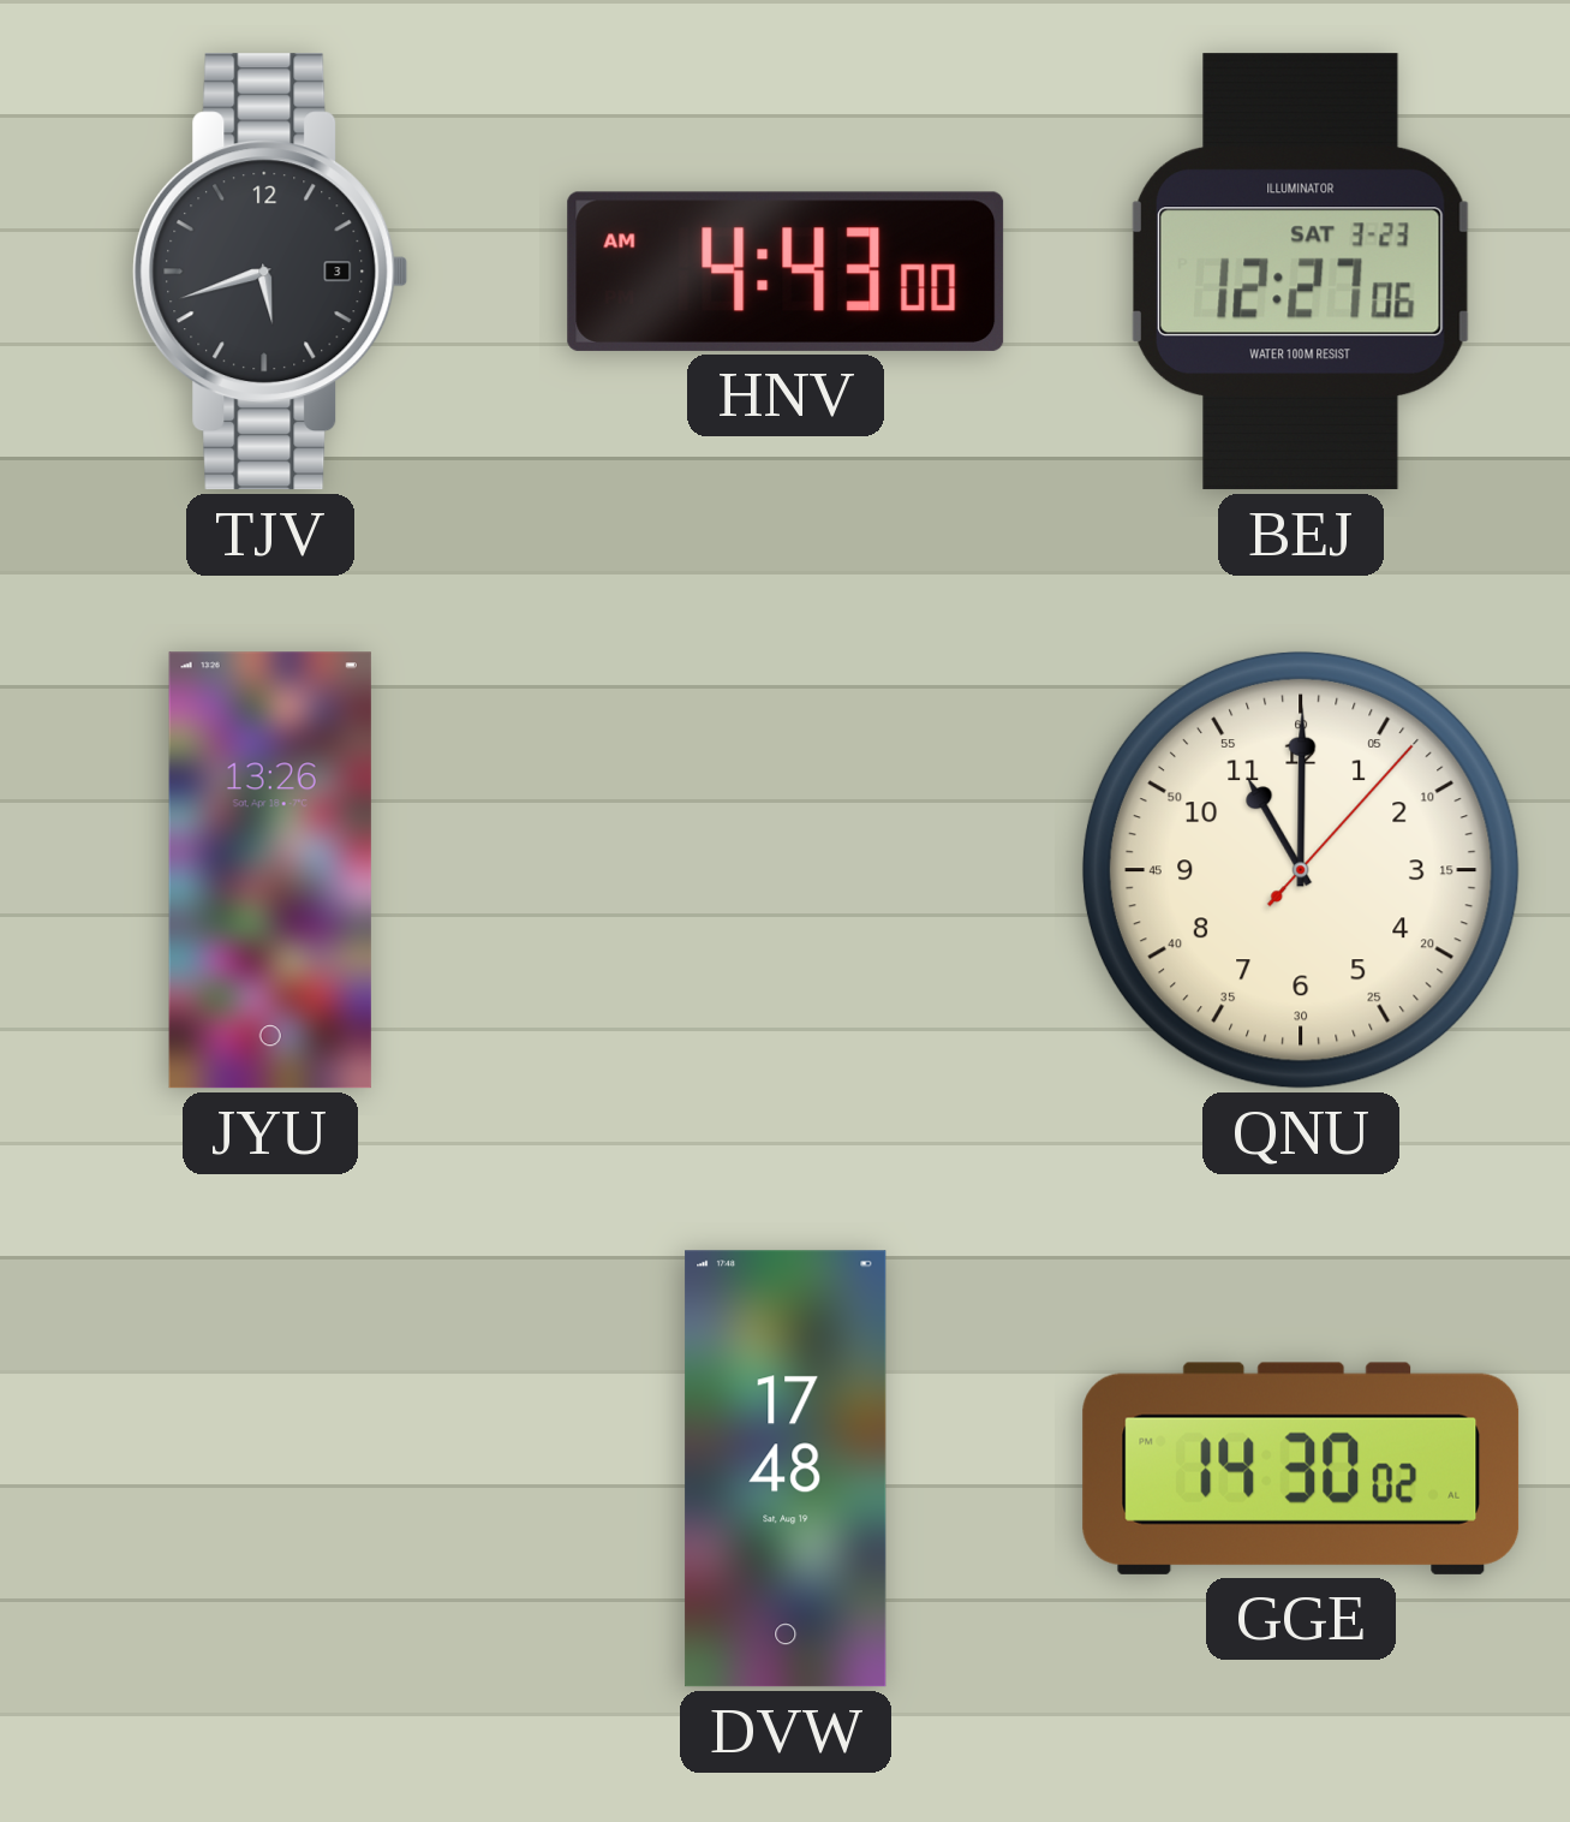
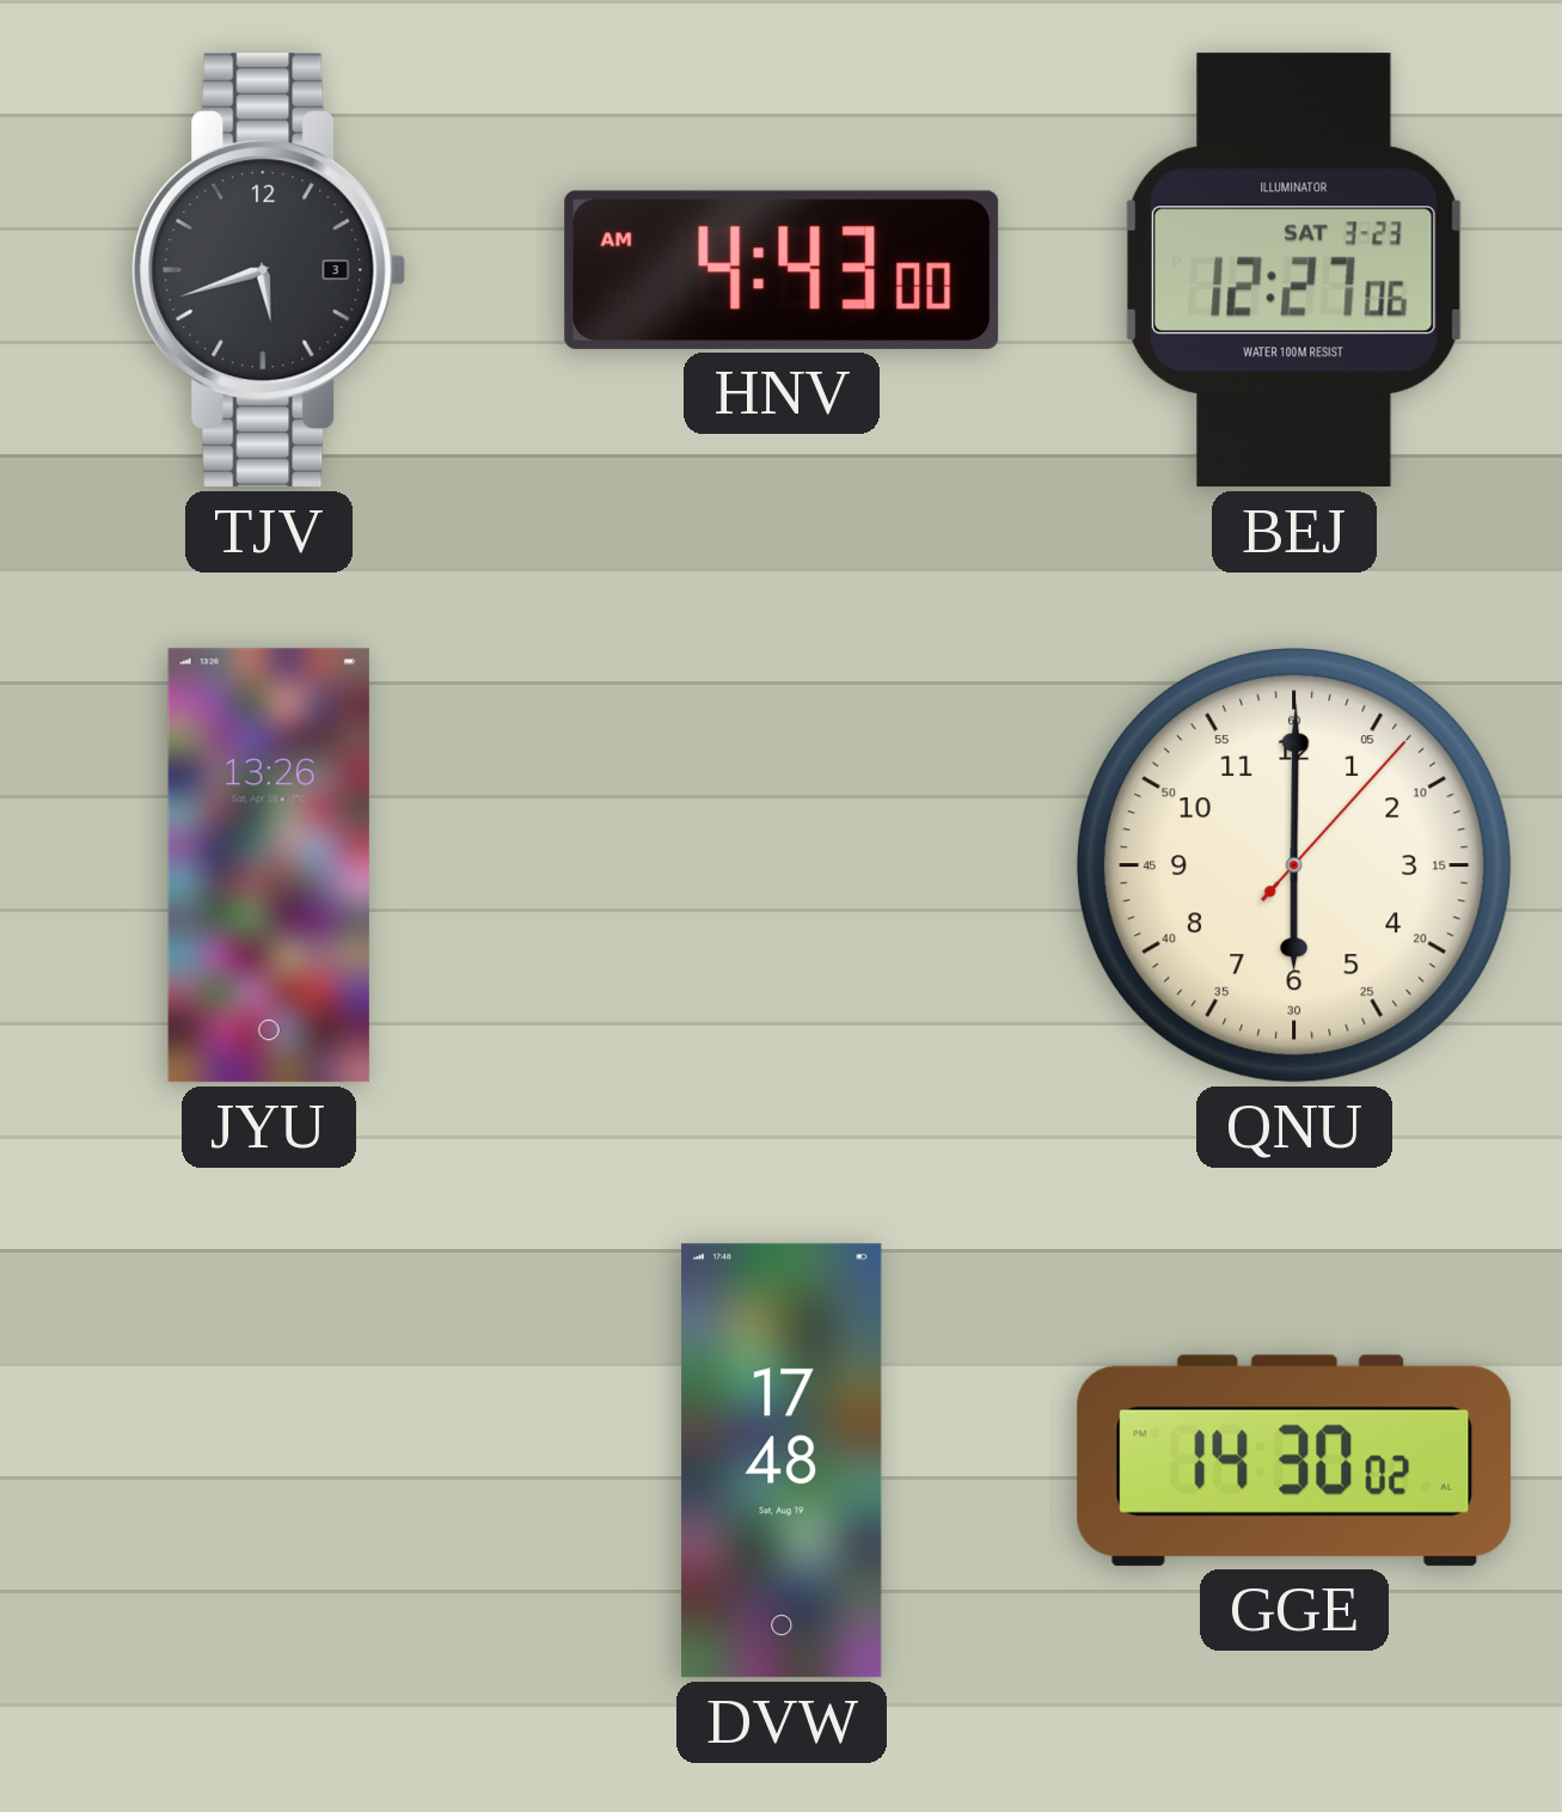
QNU: 11:00 -> 6:00 (1294, 865)
